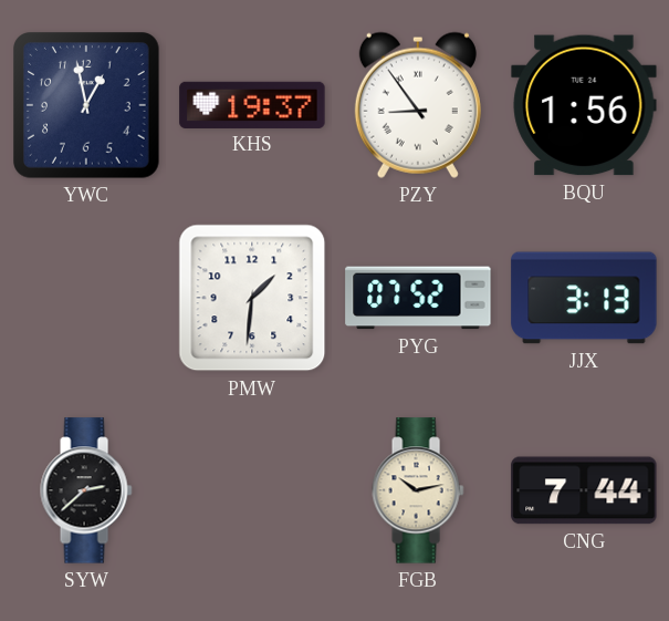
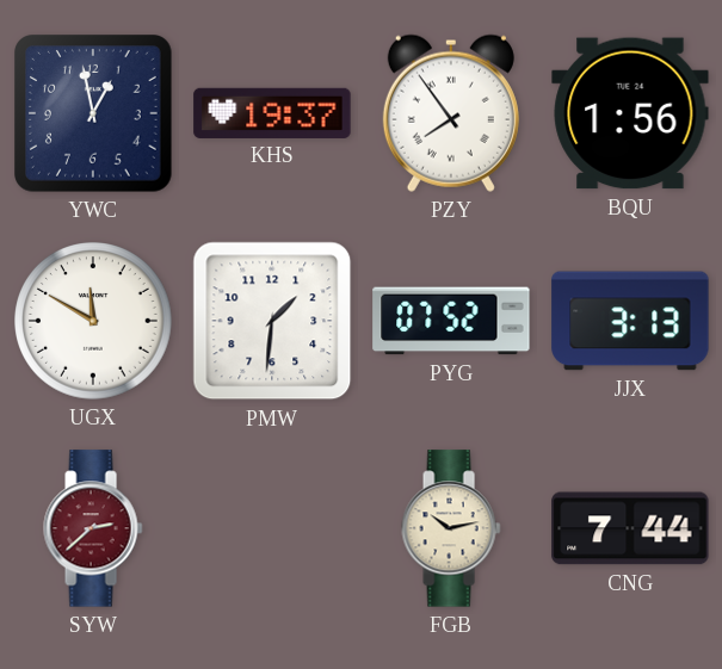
PZY: 8:54 -> 7:54 (451, 113)
UGX: none -> 11:50 (93, 321)
SYW dial: black -> burgundy (93, 528)
